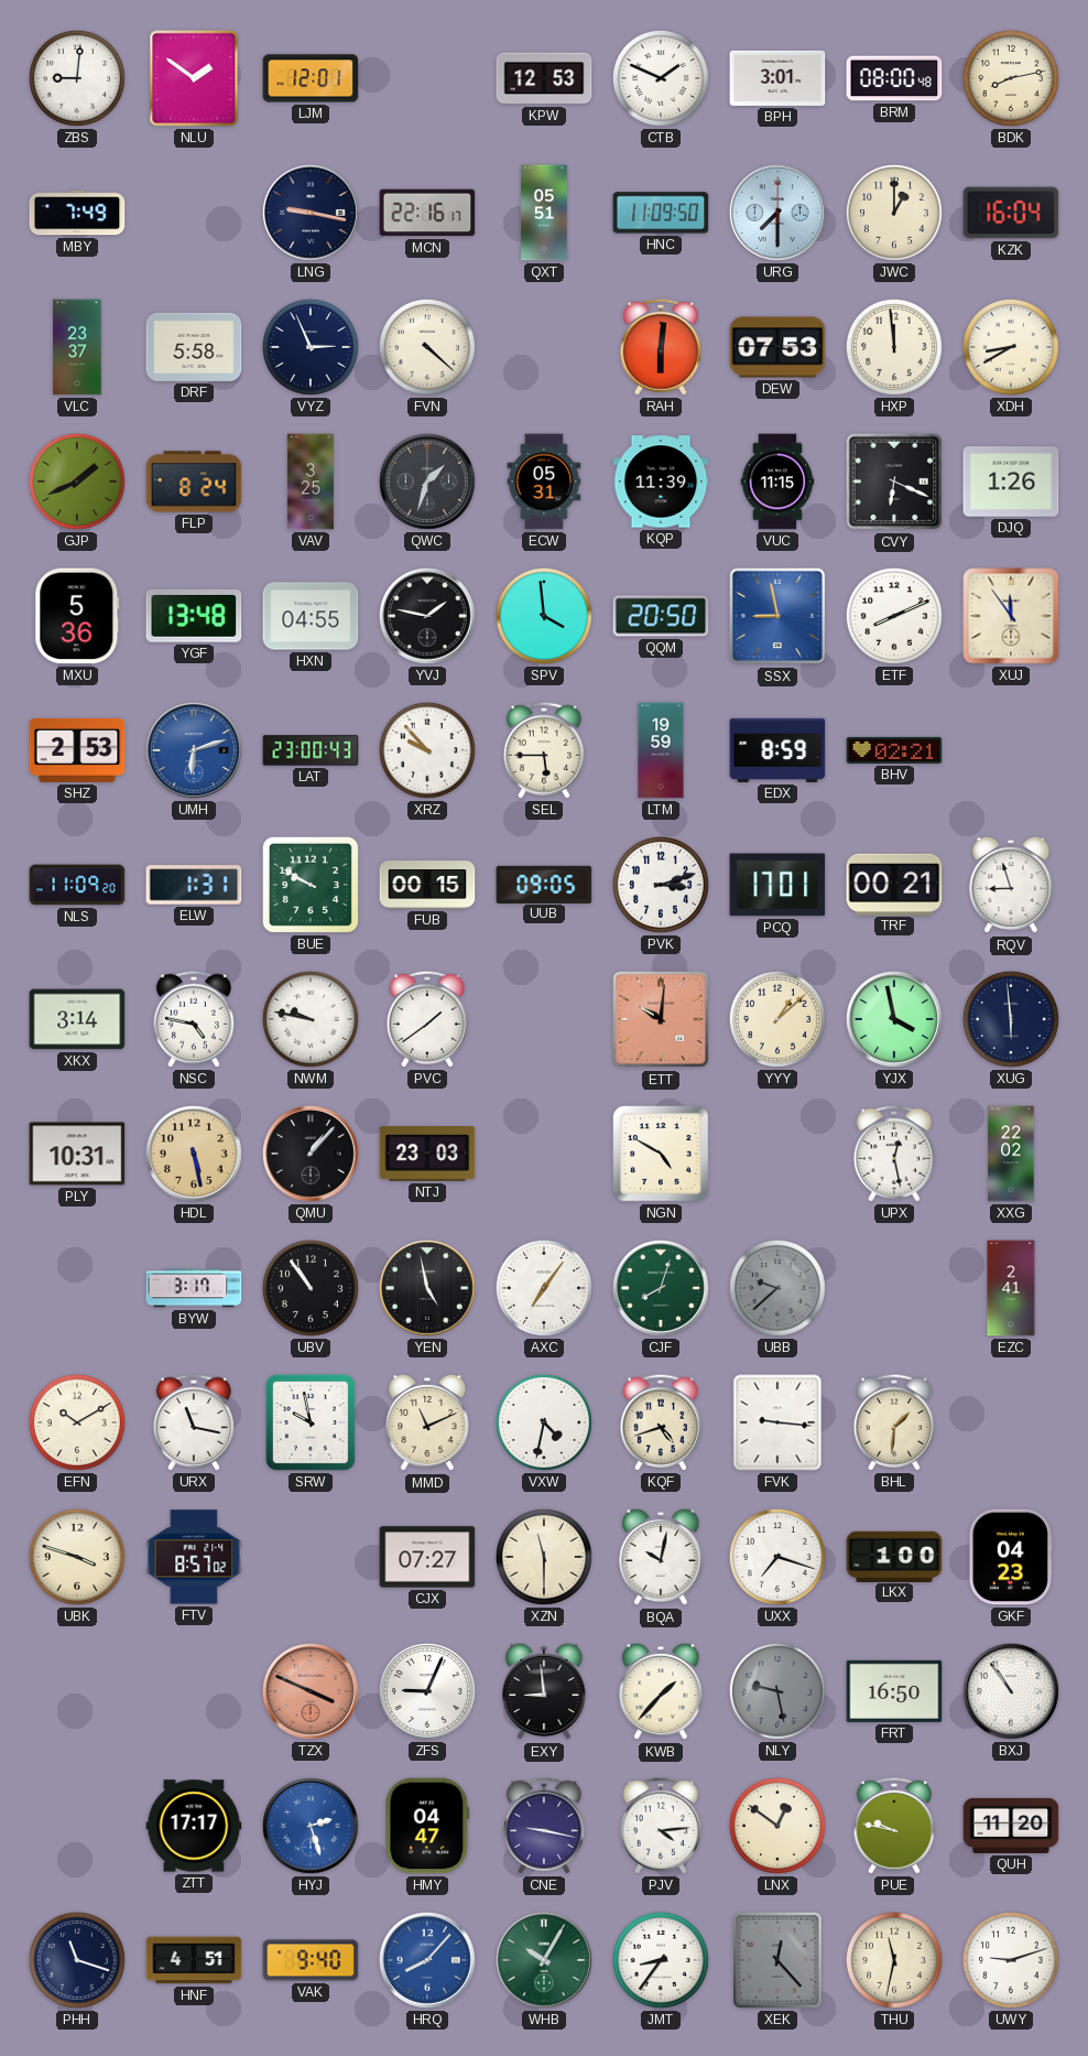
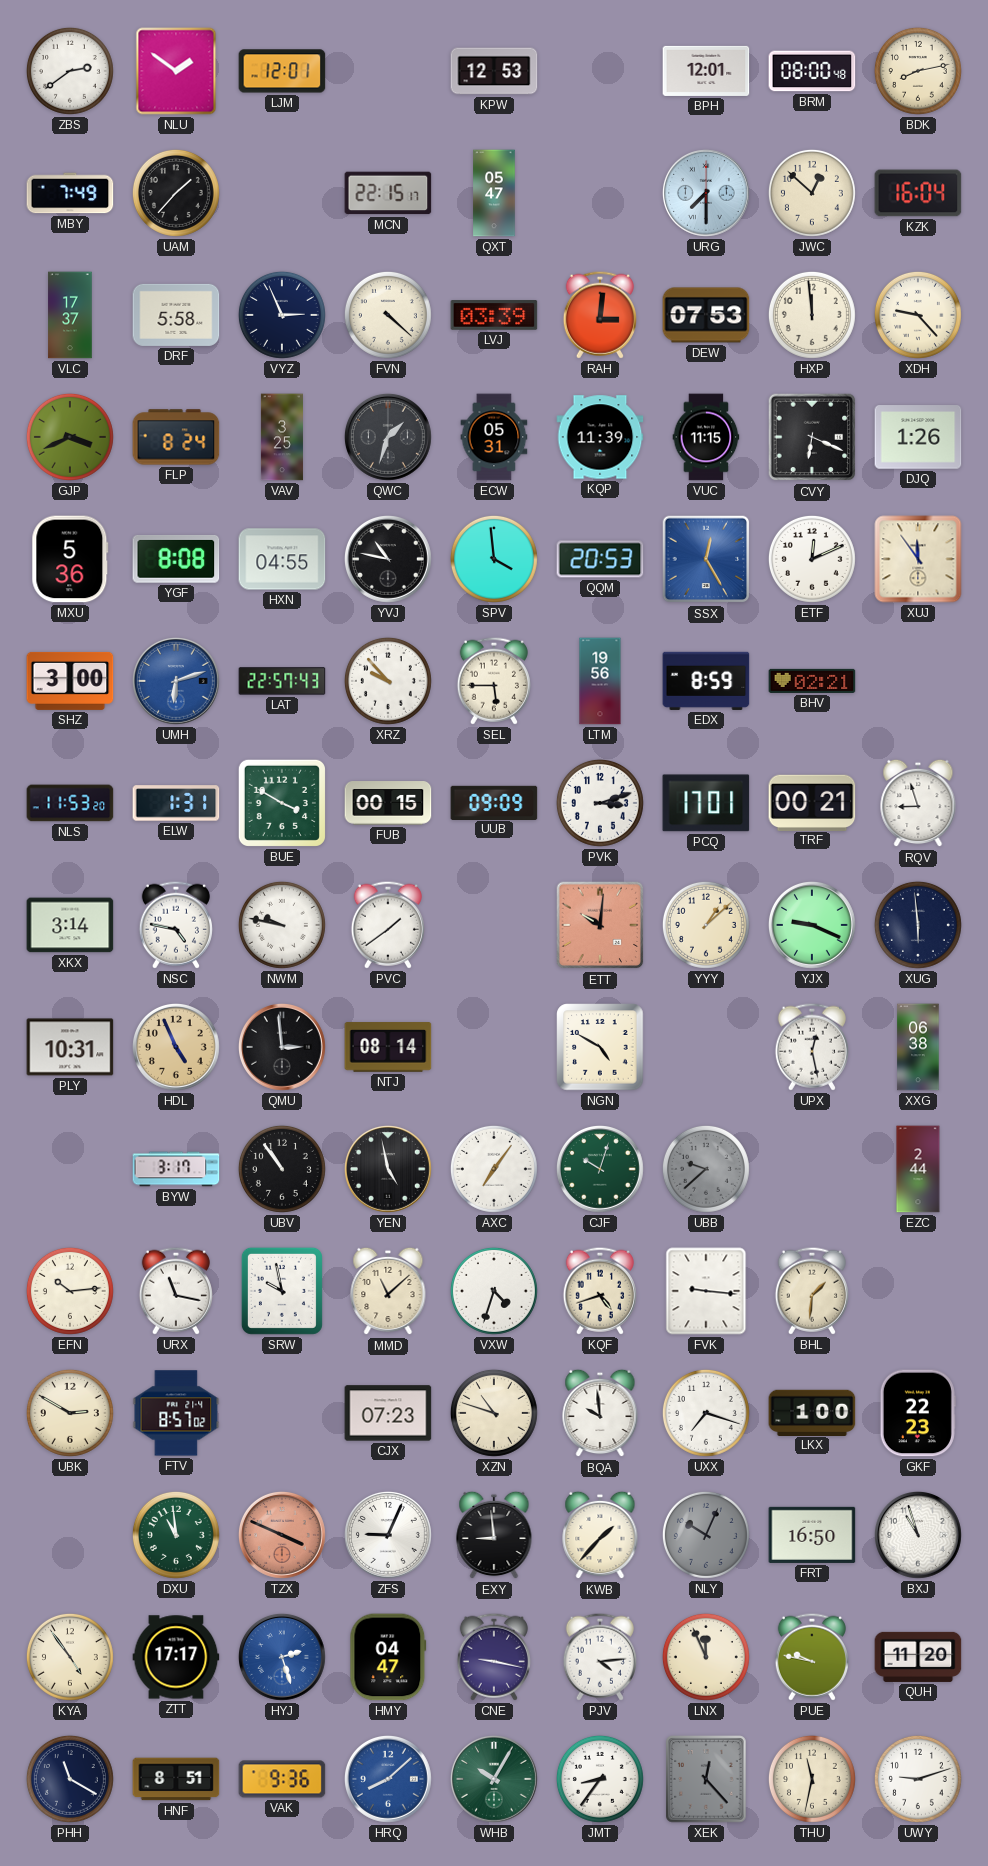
ZBS: 9:01 -> 2:39 (70, 71)
CTB: 1:49 -> none (661, 78)
BPH: 3:01 -> 12:01 (706, 71)
UAM: none -> 1:37 (176, 193)
LNG: 9:17 -> none (311, 213)
MCN: 22:16 -> 22:15 (388, 193)
QXT: 05:51 -> 05:47 (494, 193)
HNC: 11:09 -> none (661, 213)
JWC: 1:00 -> 12:52 (812, 193)
VLC: 23:37 -> 17:37 (70, 315)
LVJ: none -> 03:39 (494, 315)
RAH: 6:01 -> 3:01 (600, 315)
XDH: 8:40 -> 9:23 (918, 315)
GJP: 1:41 -> 3:41 (70, 437)
YGF: 13:48 -> 8:08 (176, 559)
YVJ: 1:47 -> 10:47 (388, 559)
QQM: 20:50 -> 20:53 (600, 559)
SSX: 8:58 -> 12:25 (706, 559)
ETF: 8:11 -> 12:11 (812, 559)
SHZ: 2:53 -> 3:00 (70, 681)
LAT: 23:00 -> 22:57 (282, 681)
LTM: 19:59 -> 19:56 (600, 681)
NLS: 11:09 -> 11:53 (70, 803)
BUE: 9:50 -> 3:50 (282, 803)
UUB: 09:05 -> 09:09 (494, 802)
YJX: 3:58 -> 9:19 (812, 925)
HDL: 5:28 -> 4:56 (176, 1047)
QMU: 1:07 -> 2:59 (282, 1047)
NTJ: 23:03 -> 08:14 (388, 1047)
XXG: 22:02 -> 06:38 (918, 1047)
CJF: 8:03 -> 10:03 (600, 1169)
EZC: 2:41 -> 2:44 (918, 1169)
EFN: 10:10 -> 10:14 (70, 1291)
MMD: 11:11 -> 11:08 (388, 1291)
VXW: 4:32 -> 4:33 (494, 1291)
UBK: 3:48 -> 2:50 (70, 1413)
CJX: 07:27 -> 07:23 (388, 1413)
XZN: 11:30 -> 10:48 (494, 1413)
BQA: 10:02 -> 9:59 (600, 1413)
GKF: 04:23 -> 22:23 (918, 1413)
DXU: none -> 10:59 (176, 1535)
NLY: 9:28 -> 10:04 (706, 1535)
BXJ: 10:54 -> 10:57 (918, 1535)
KYA: none -> 4:54 (70, 1657)
LNX: 12:51 -> 11:56 (706, 1657)
PHH: 11:18 -> 11:20 (70, 1779)
HNF: 4:51 -> 8:51 (176, 1779)
VAK: 9:40 -> 9:36 (282, 1779)
HRQ: 8:07 -> 8:08 (388, 1779)
